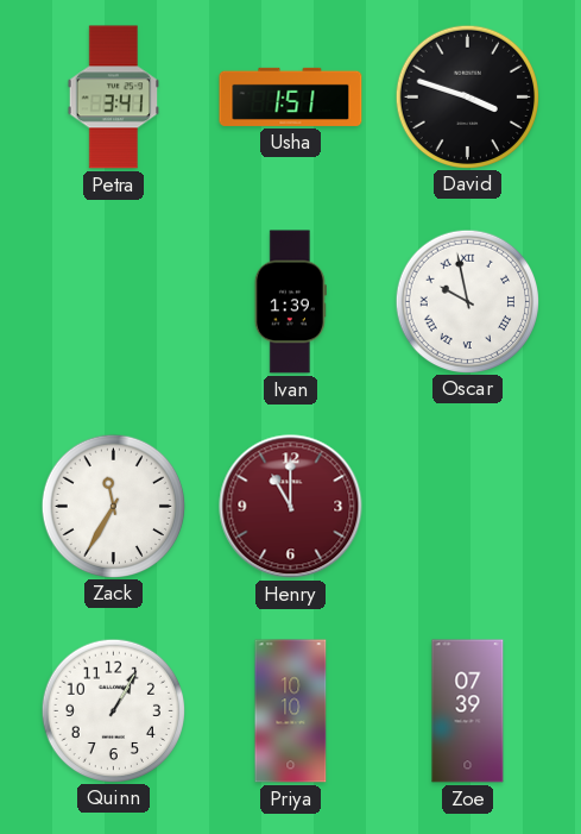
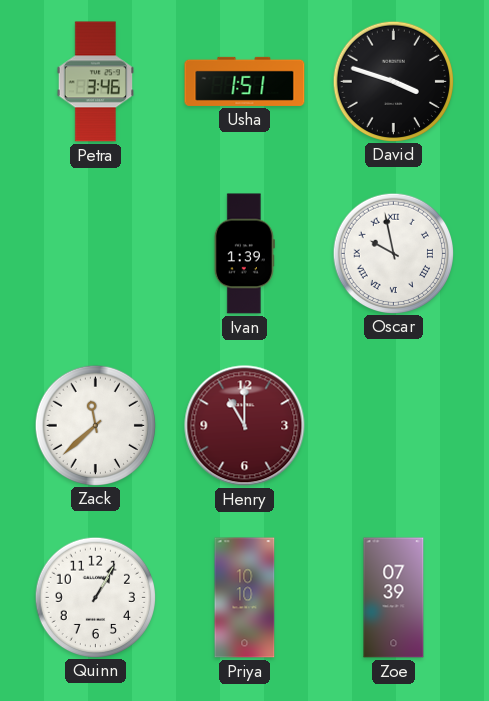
Petra: 3:41 -> 3:46 (96, 82)
Zack: 11:35 -> 11:38 (95, 425)
